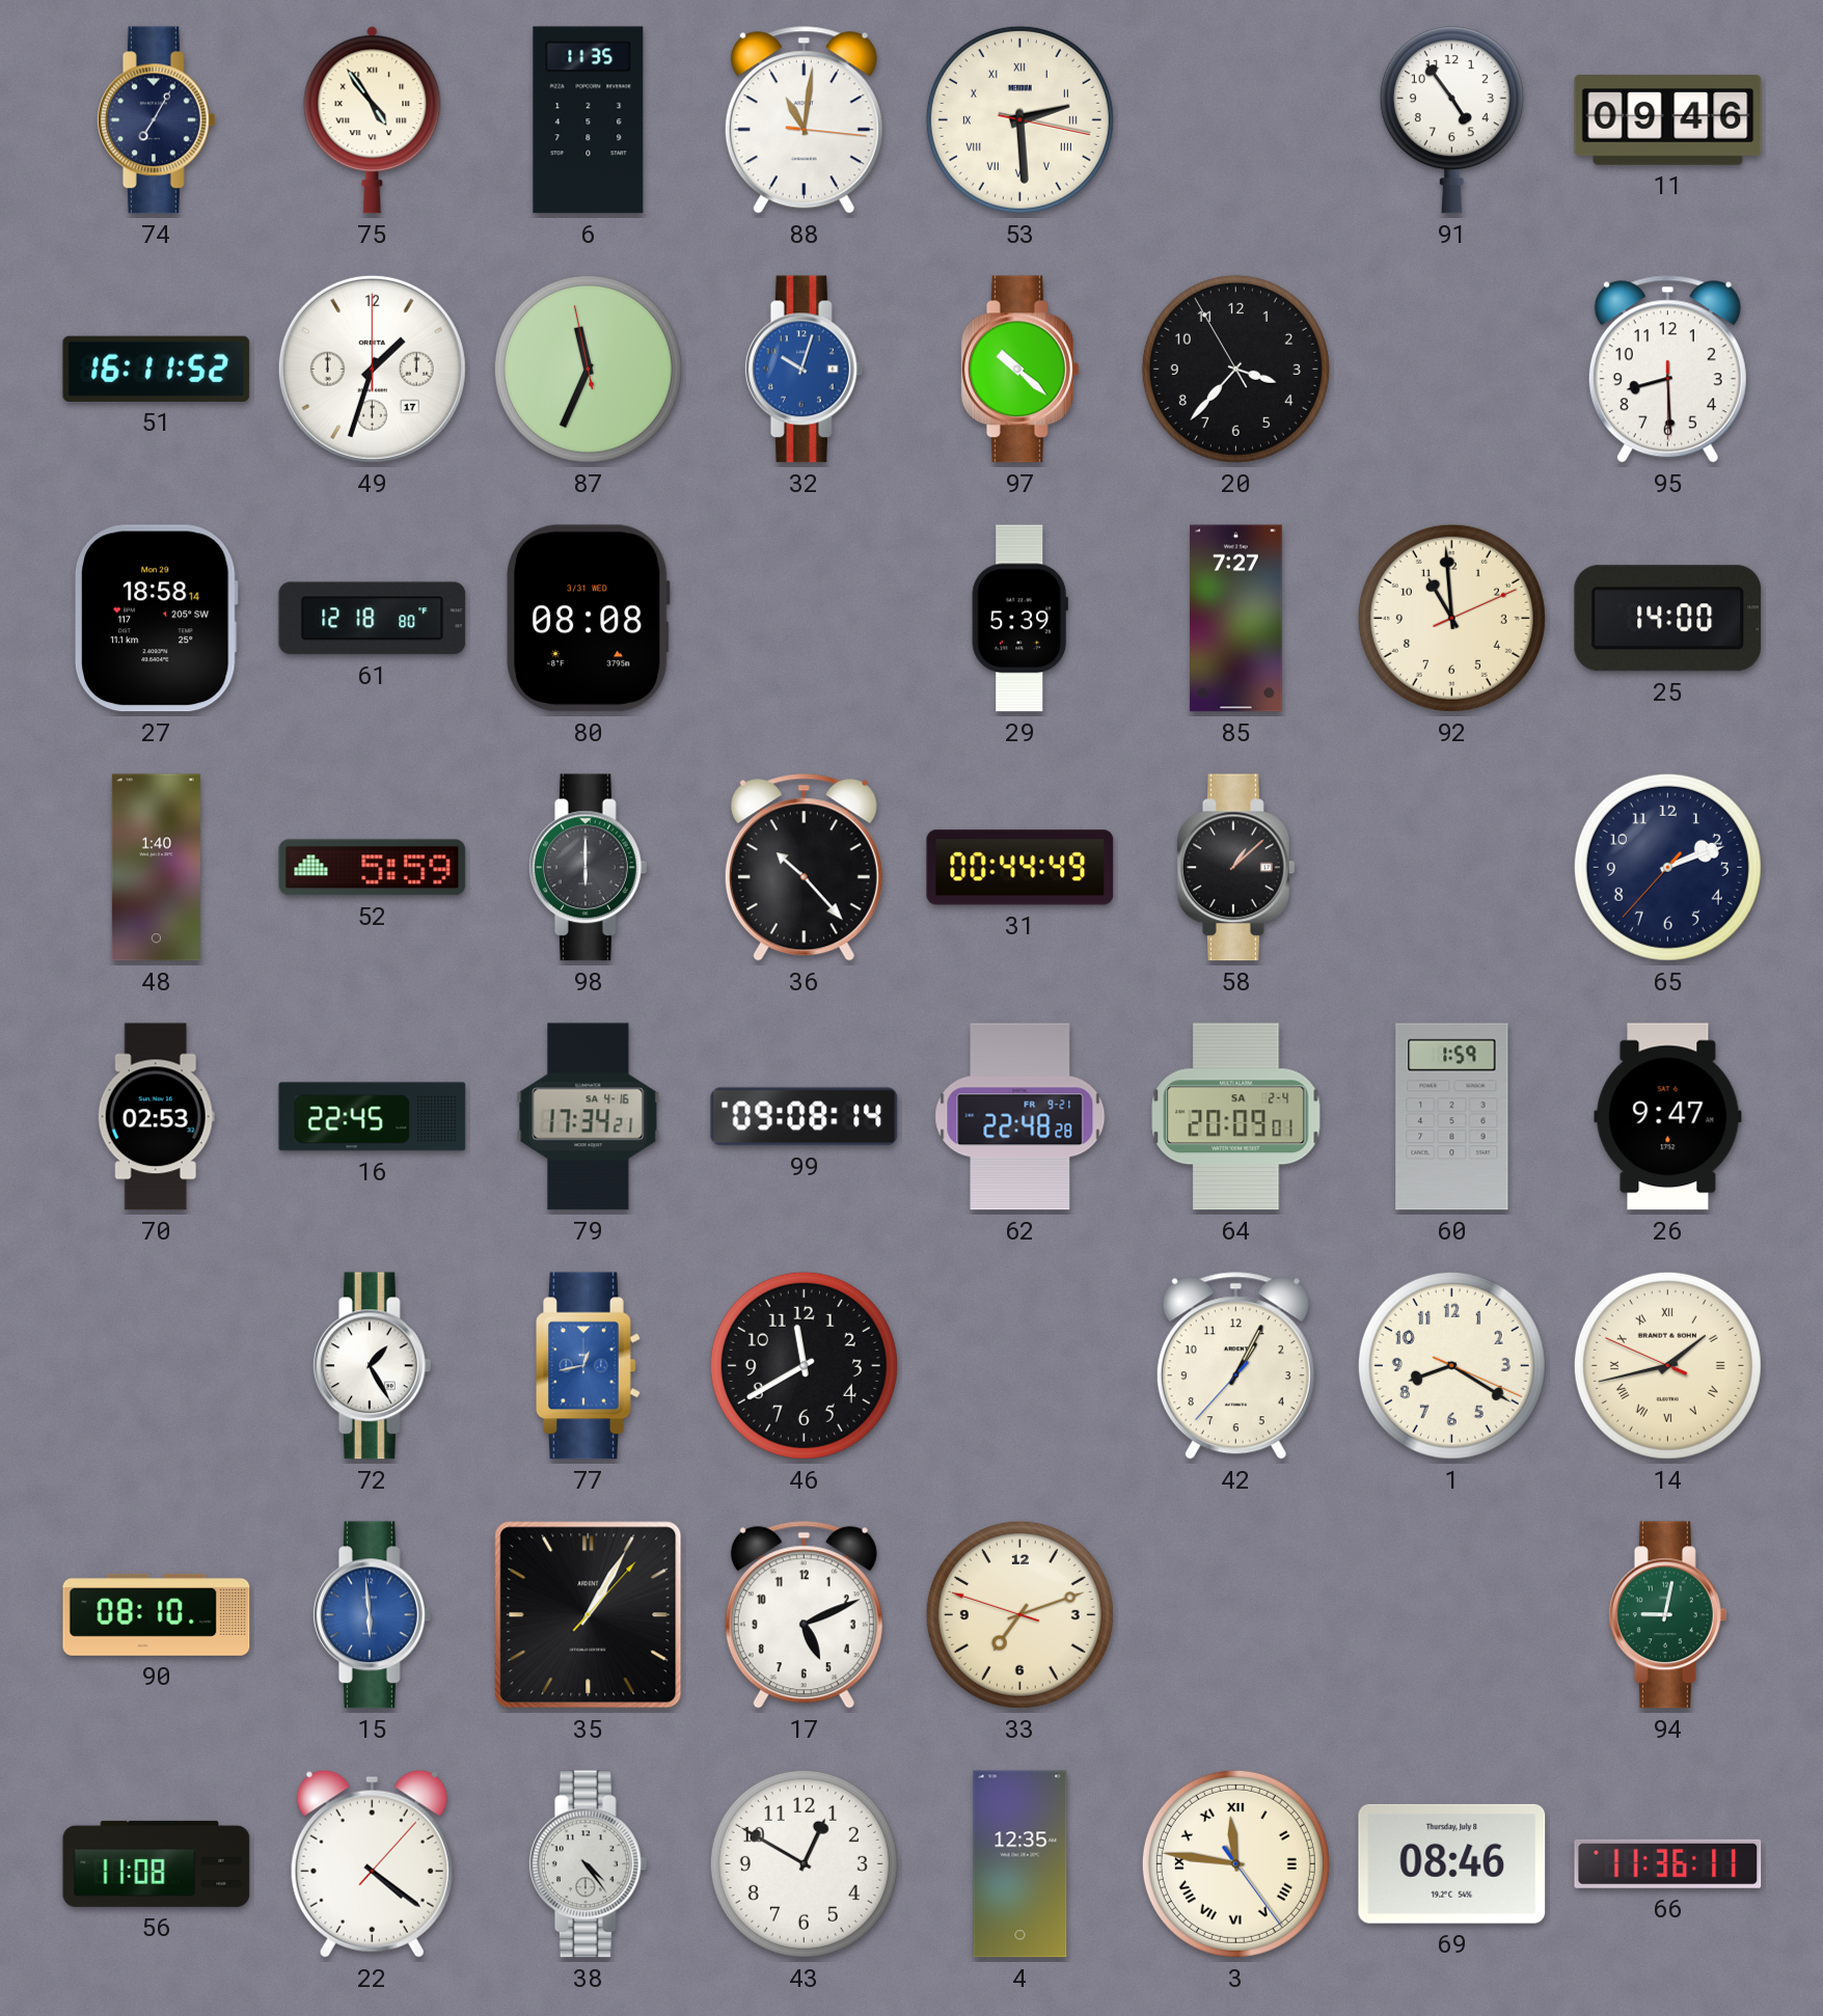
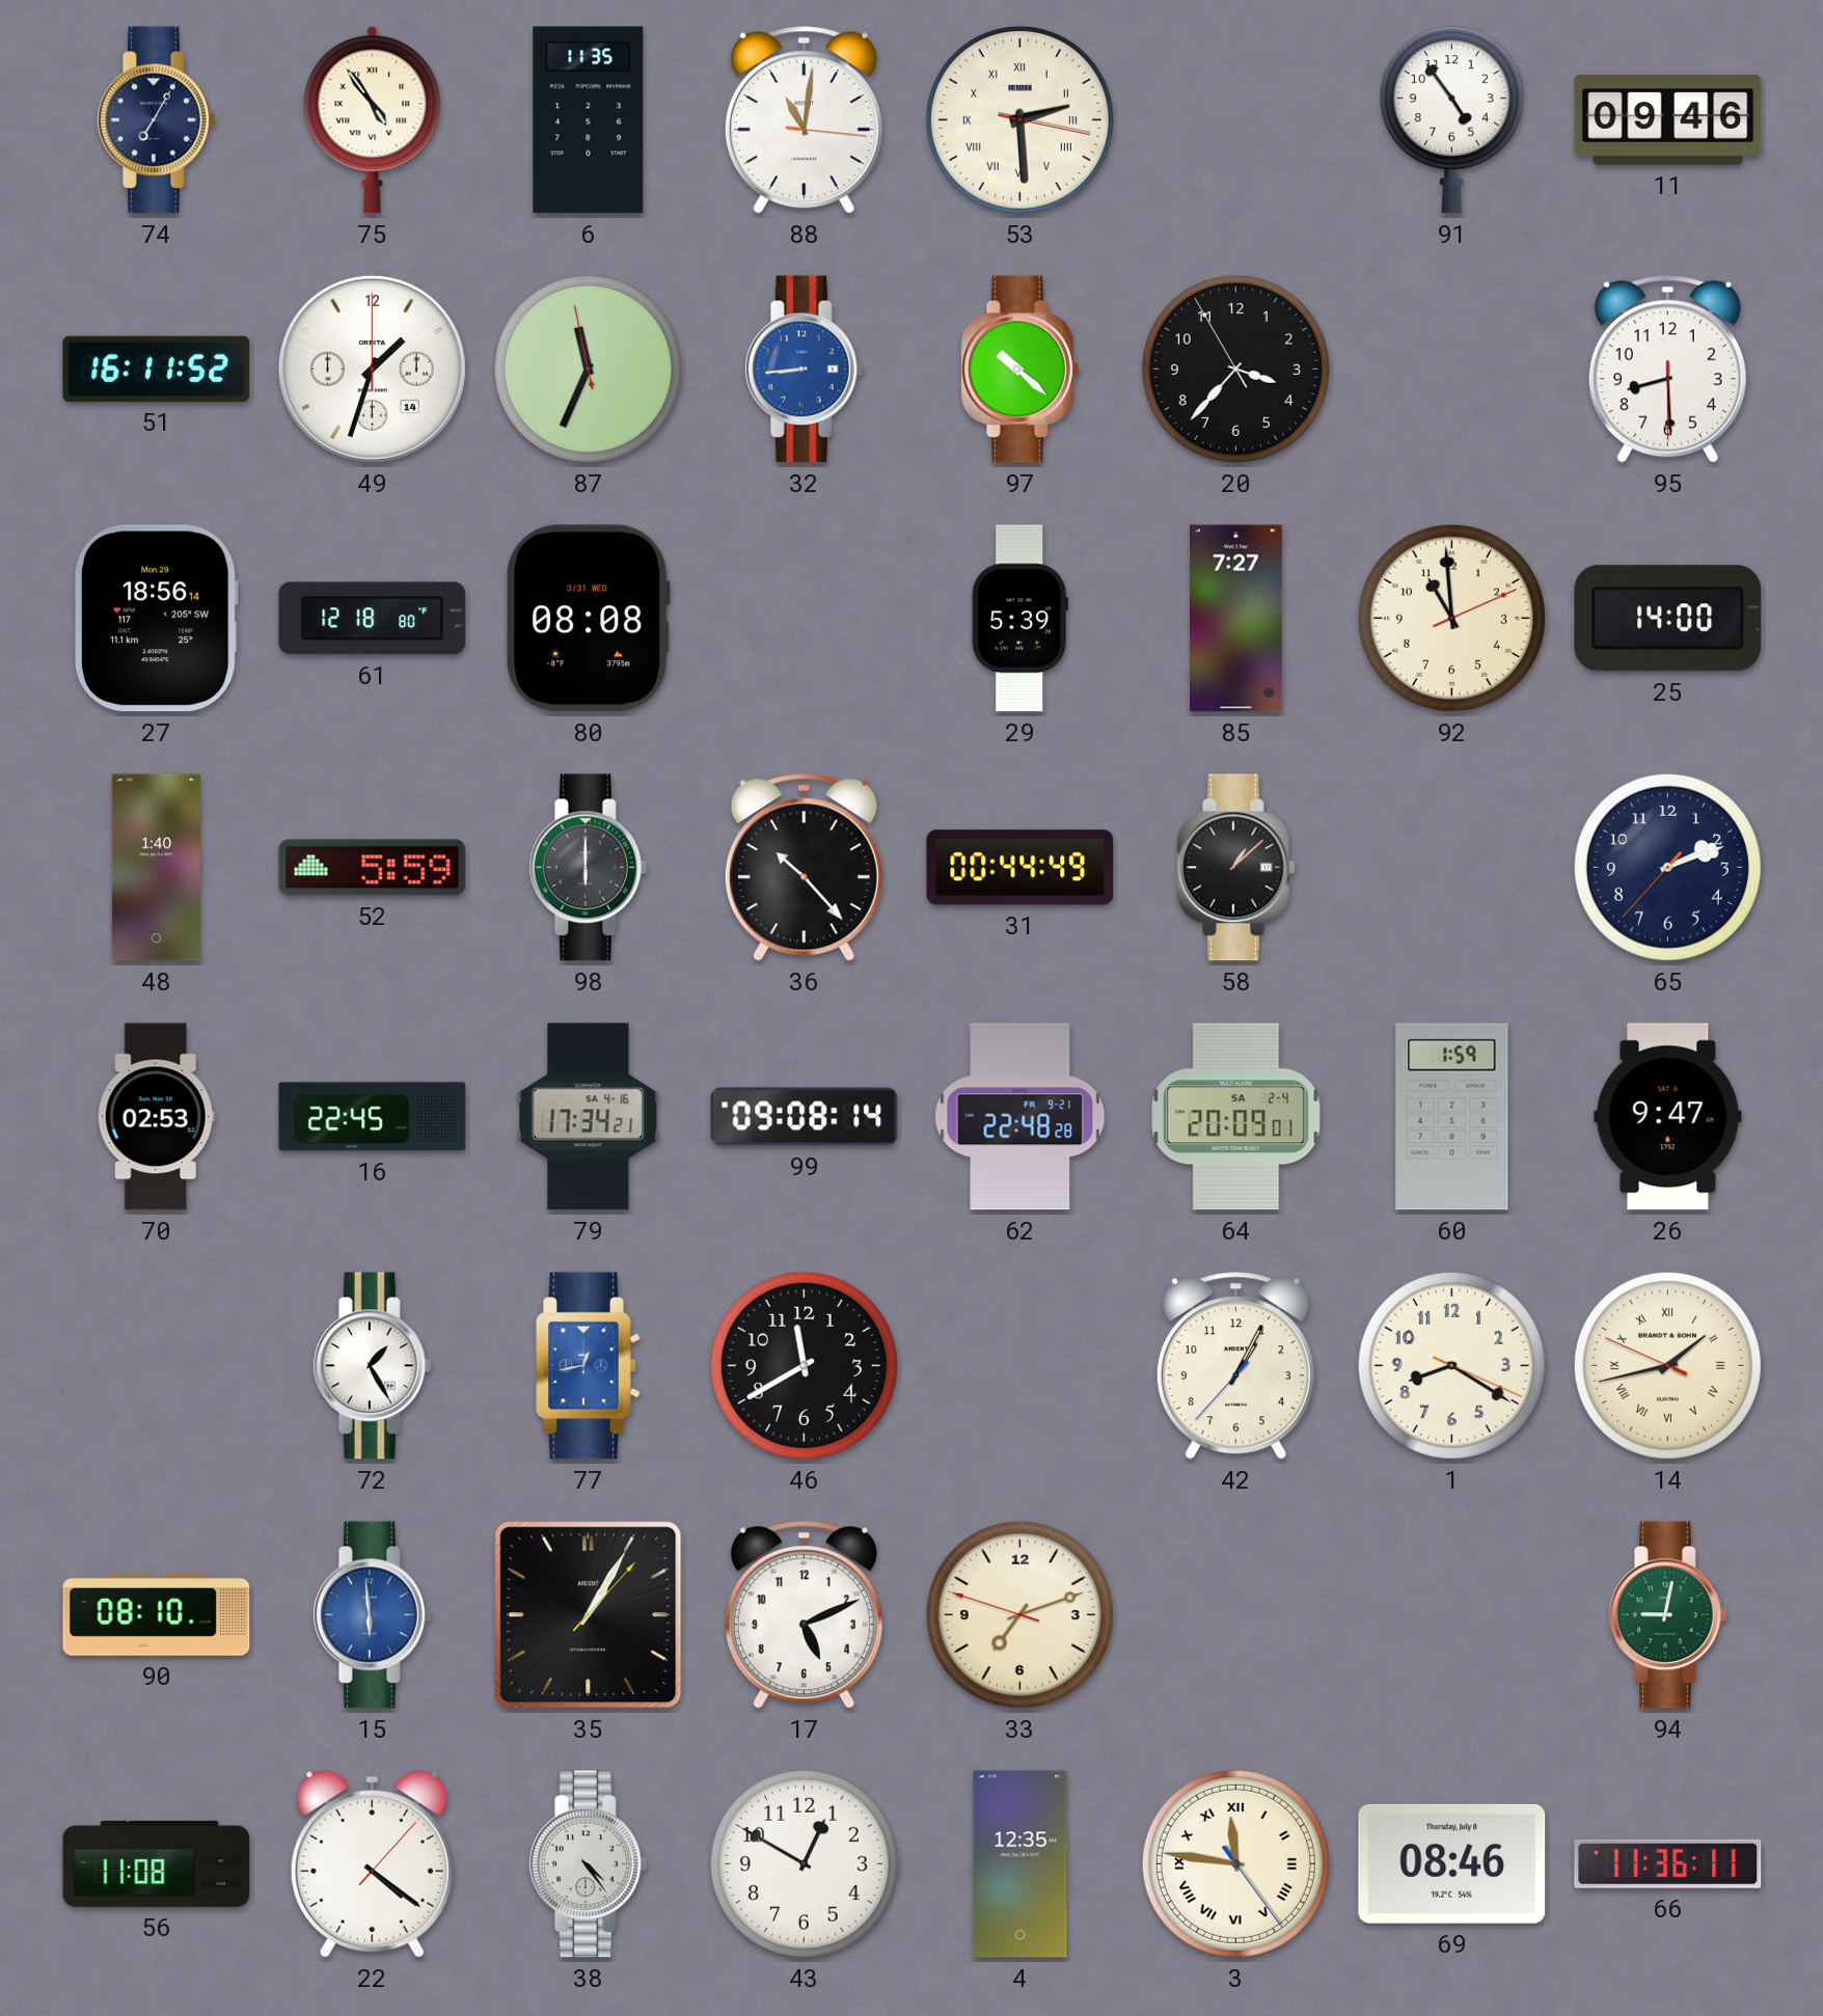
49 date: 17 -> 14 (372, 369)
32: 10:03 -> 8:44 (804, 370)
27: 18:58 -> 18:56 (156, 619)
